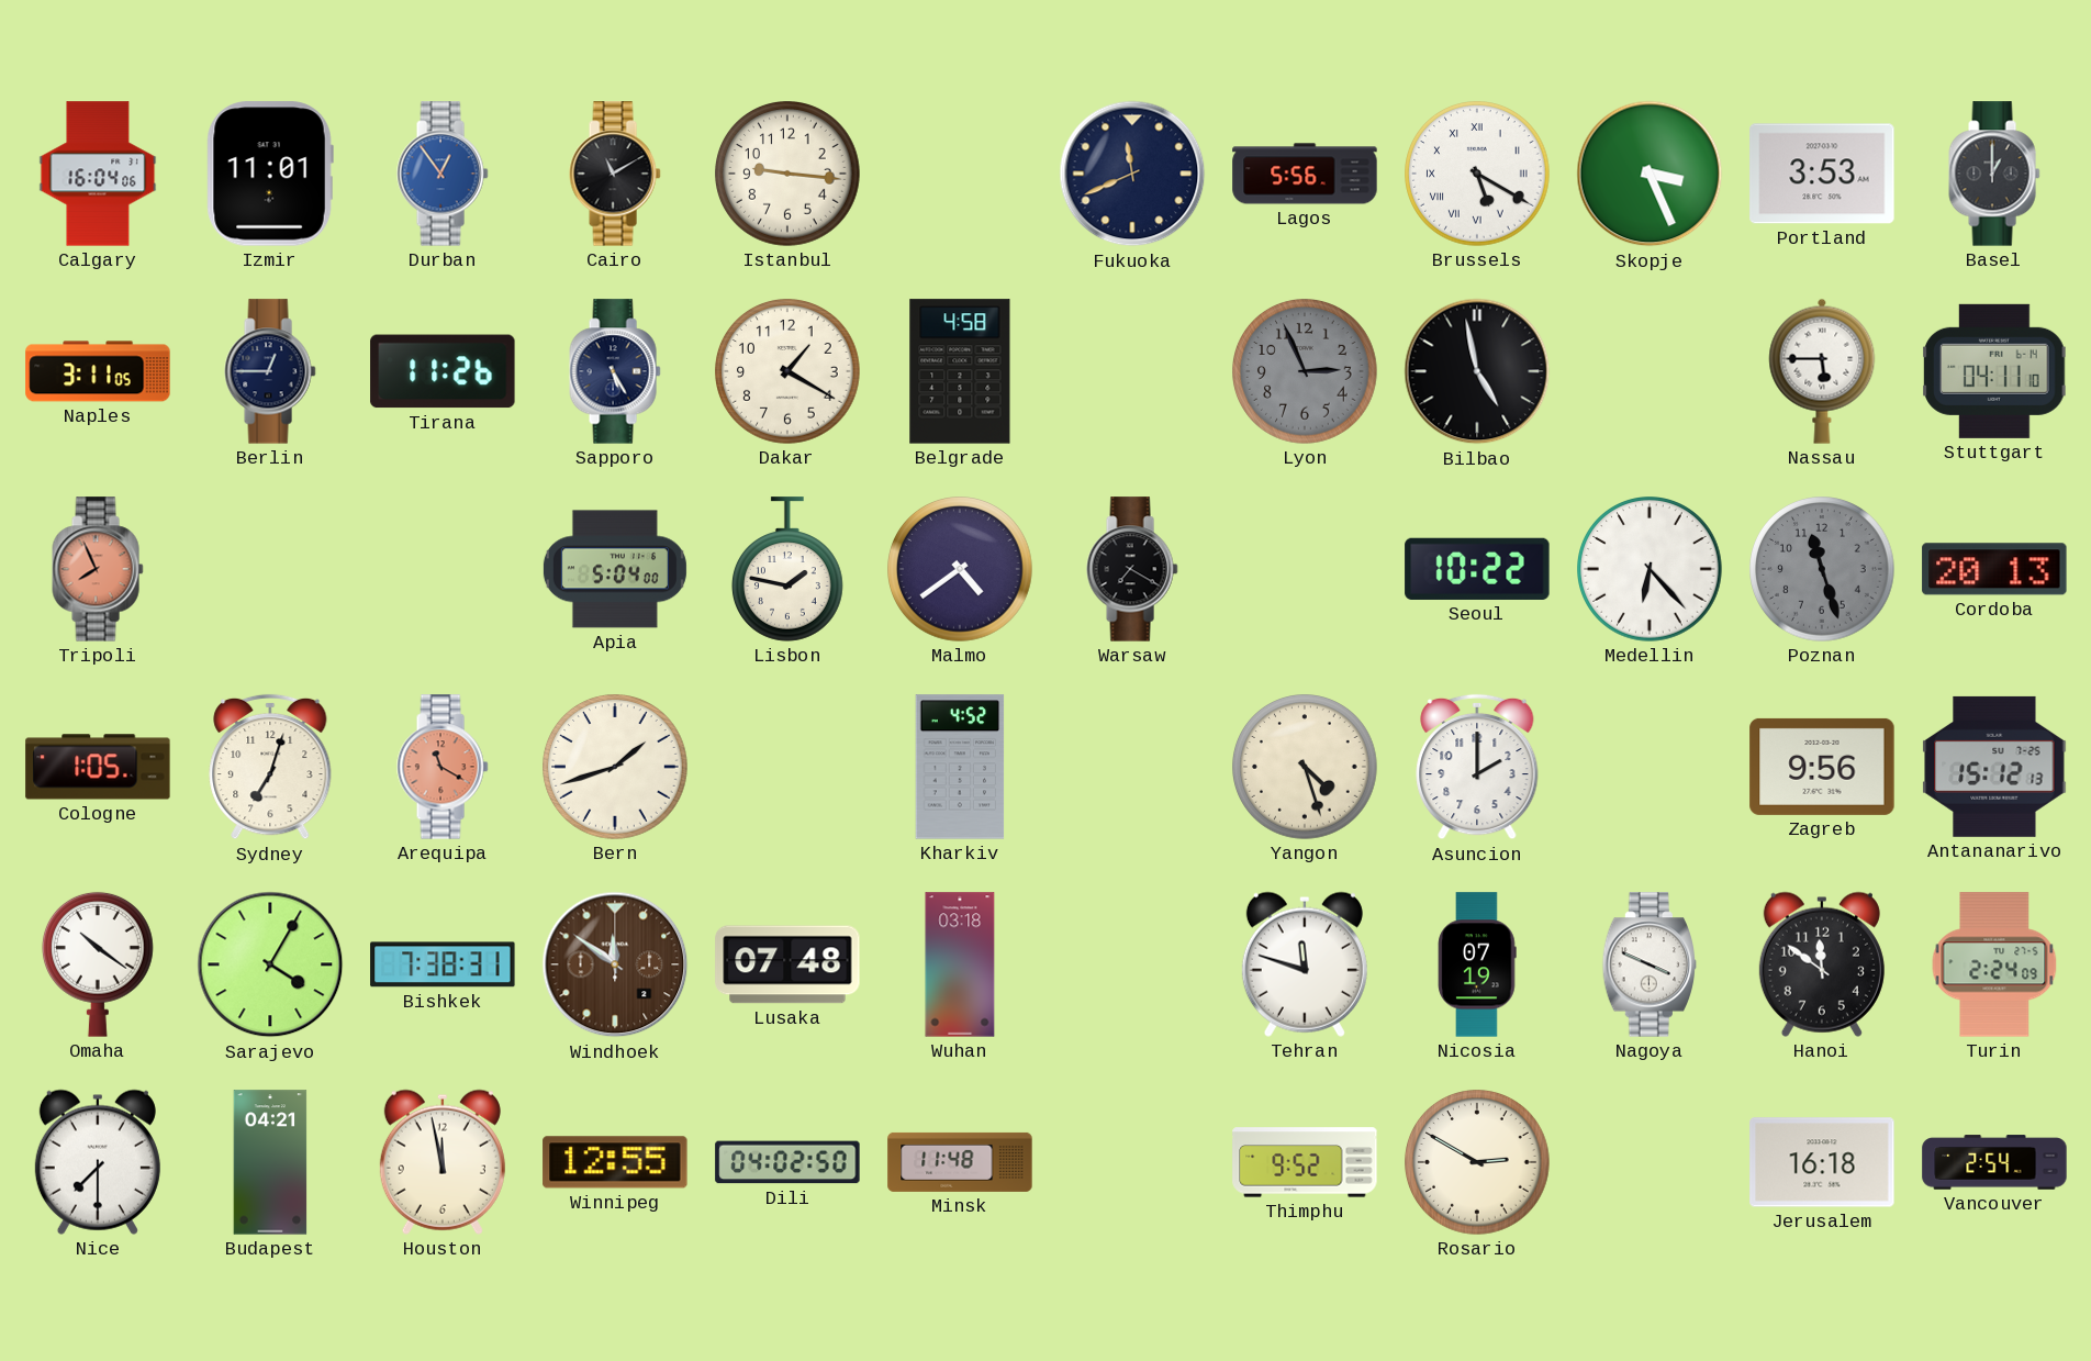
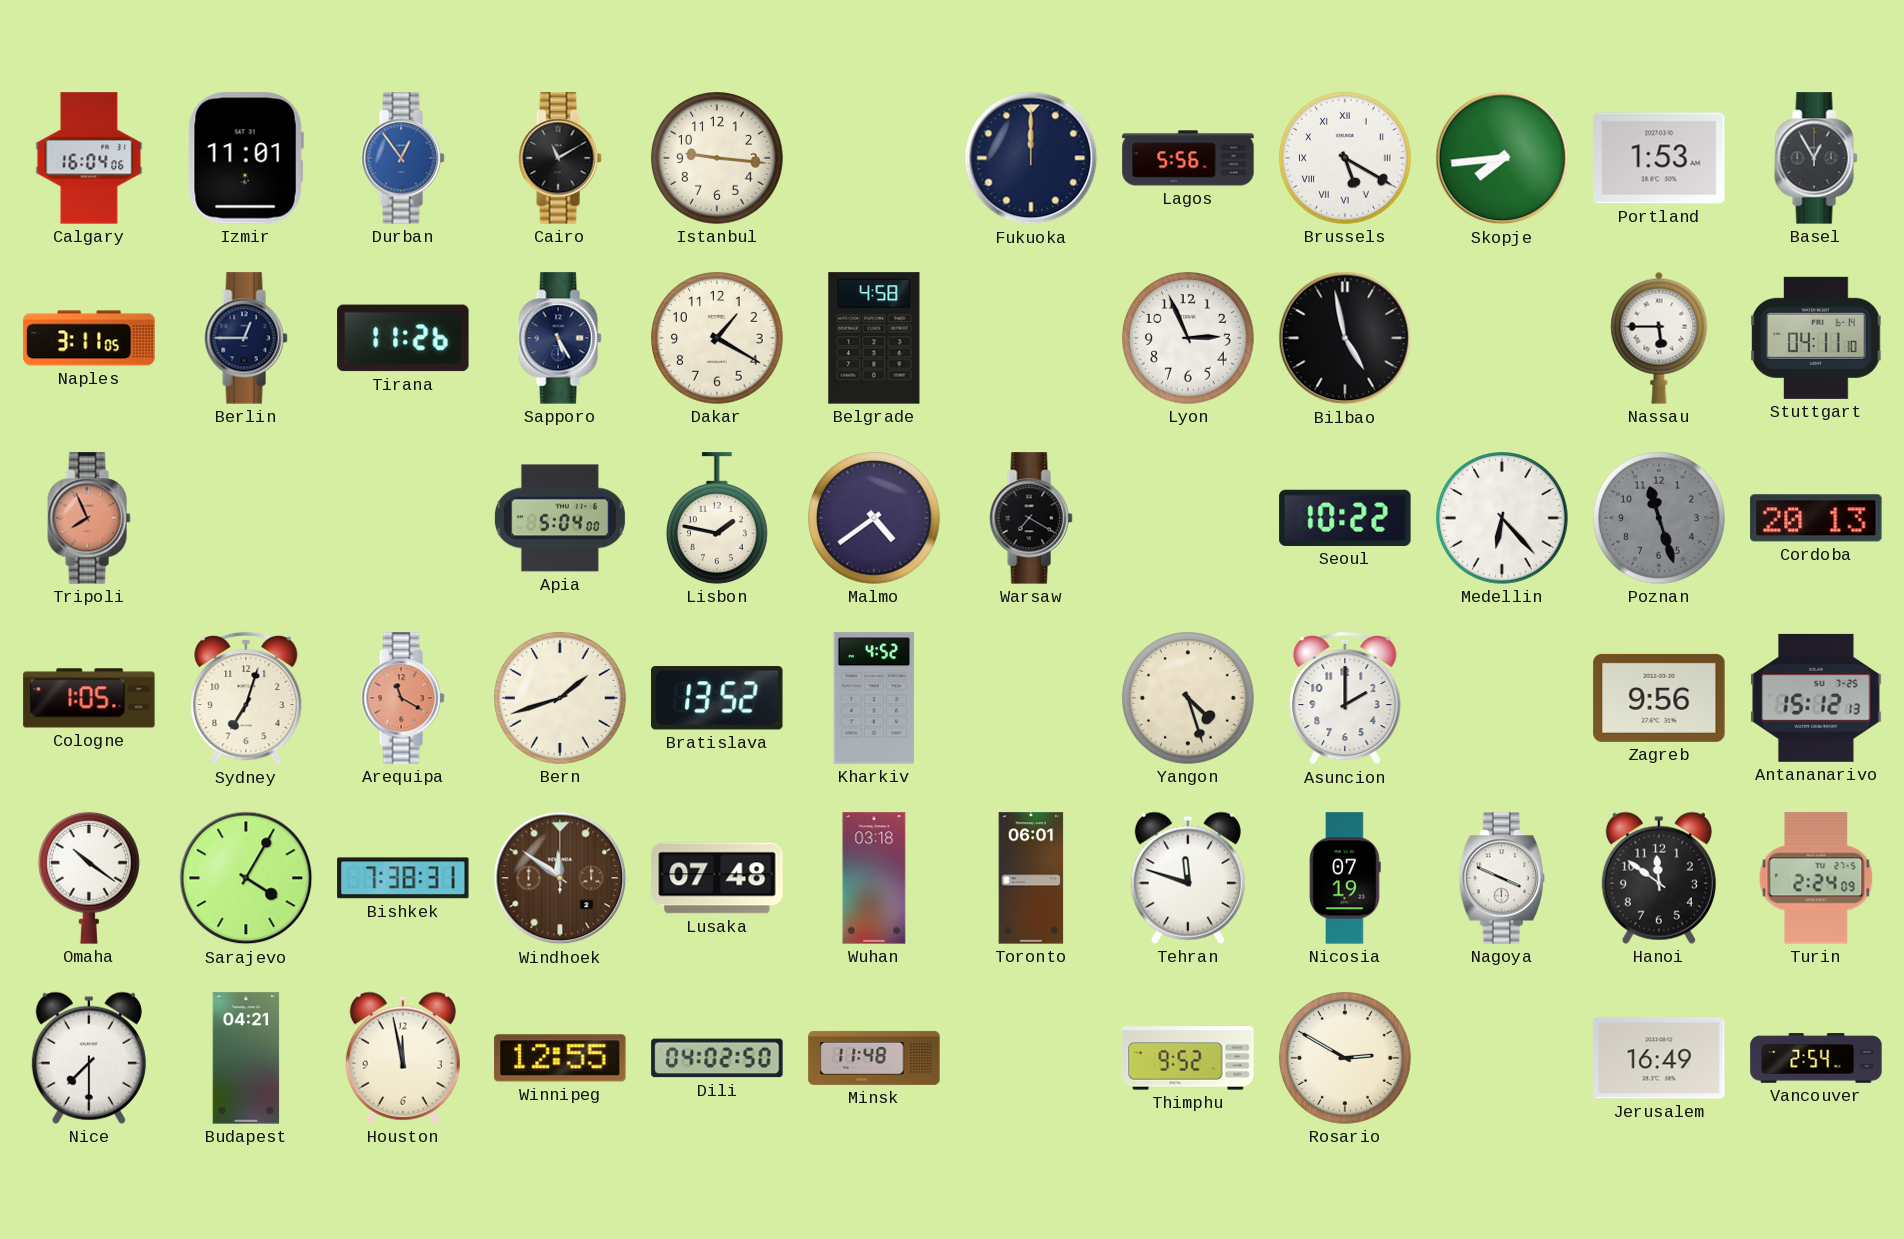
Fukuoka: 11:41 -> 12:00 (1031, 158)
Skopje: 3:26 -> 7:44 (1502, 158)
Portland: 3:53 -> 1:53 (1659, 158)
Basel: 1:00 -> 12:55 (1816, 158)
Lyon dial: grey -> white (1188, 338)
Bratislava: none -> 13:52 (718, 699)
Toronto: none -> 06:01 (1031, 878)
Jerusalem: 16:18 -> 16:49 (1659, 1058)
